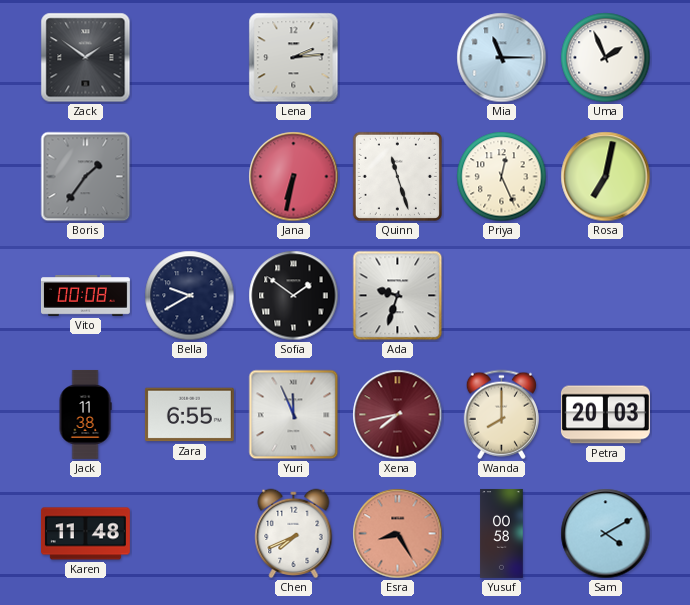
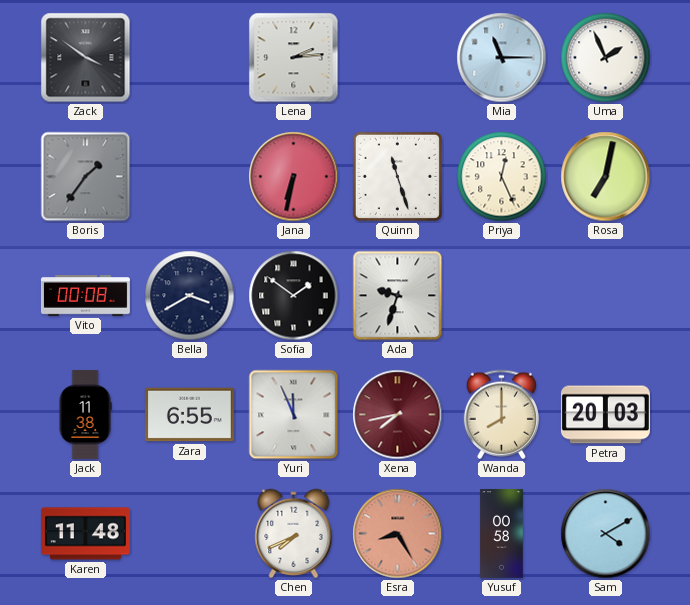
Zack: 1:51 -> 3:51 (86, 58)
Bella: 9:40 -> 3:40 (190, 296)
